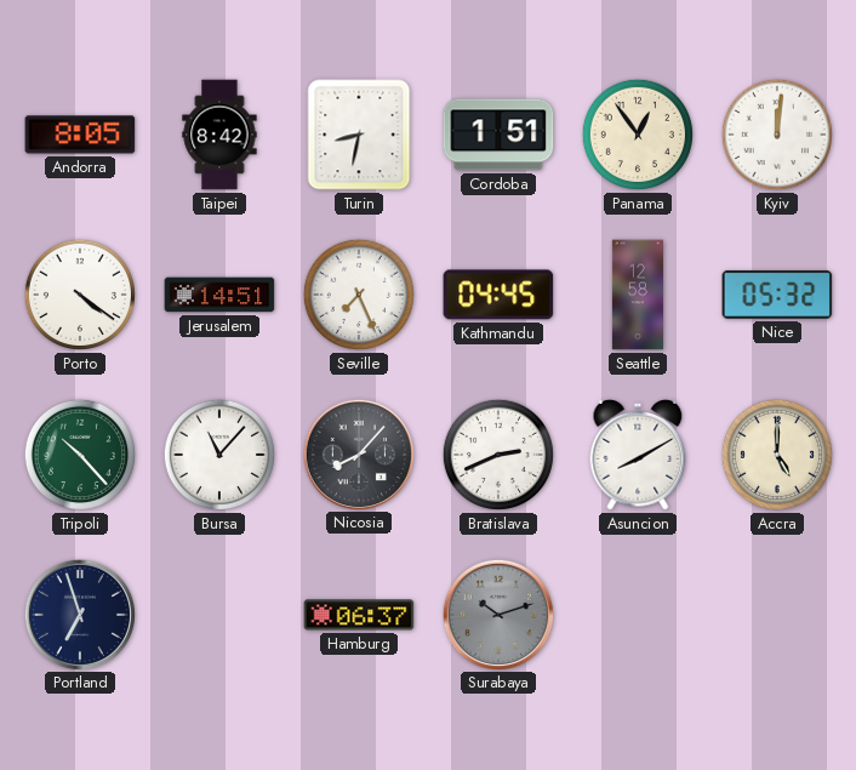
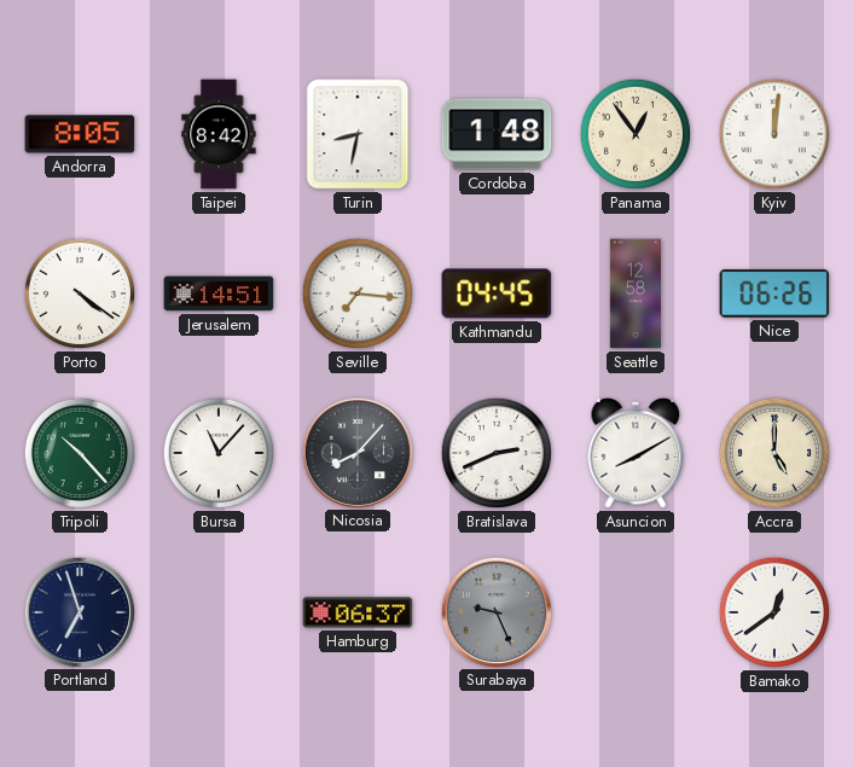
Cordoba: 1:51 -> 1:48 (497, 134)
Seville: 7:26 -> 7:16 (358, 294)
Nice: 05:32 -> 06:26 (774, 294)
Surabaya: 10:12 -> 9:26 (495, 611)
Bamako: none -> 12:39 (774, 612)
